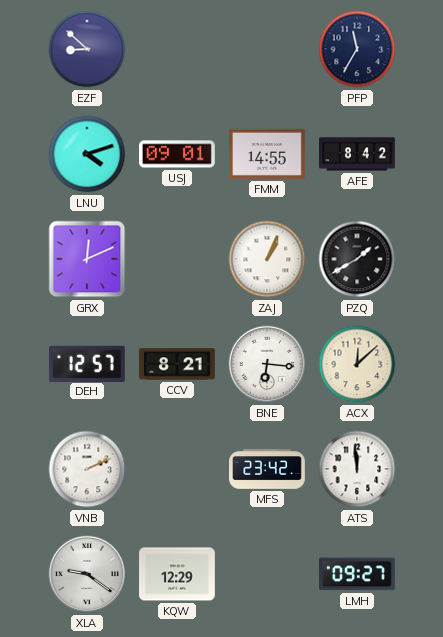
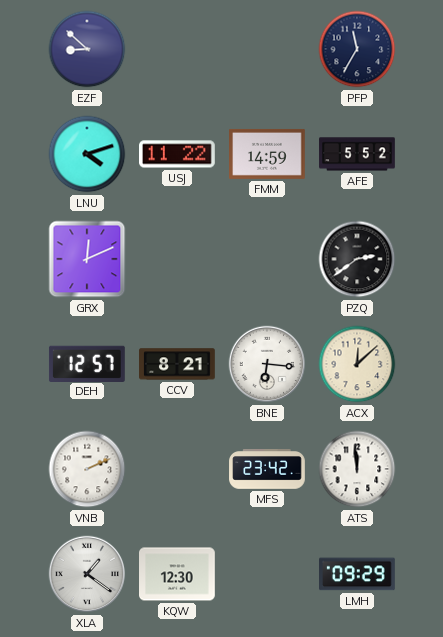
USJ: 09:01 -> 11:22 (178, 154)
FMM: 14:55 -> 14:59 (268, 154)
AFE: 8:42 -> 5:52 (357, 154)
ZAJ: 1:04 -> none (267, 259)
PZQ: 1:40 -> 2:39 (357, 259)
XLA: 9:21 -> 1:21 (87, 574)
KQW: 12:29 -> 12:30 (178, 574)
LMH: 09:27 -> 09:29 (358, 574)
